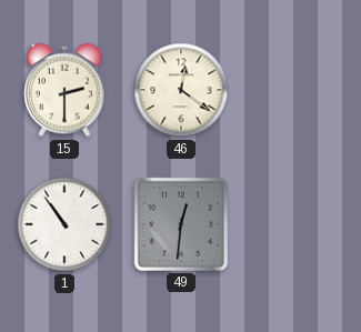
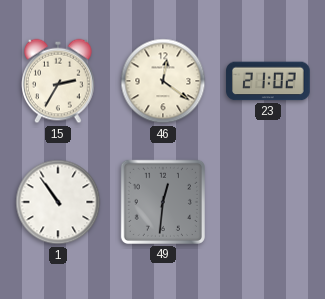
15: 2:30 -> 2:35 (58, 81)
23: none -> 21:02 (268, 81)
